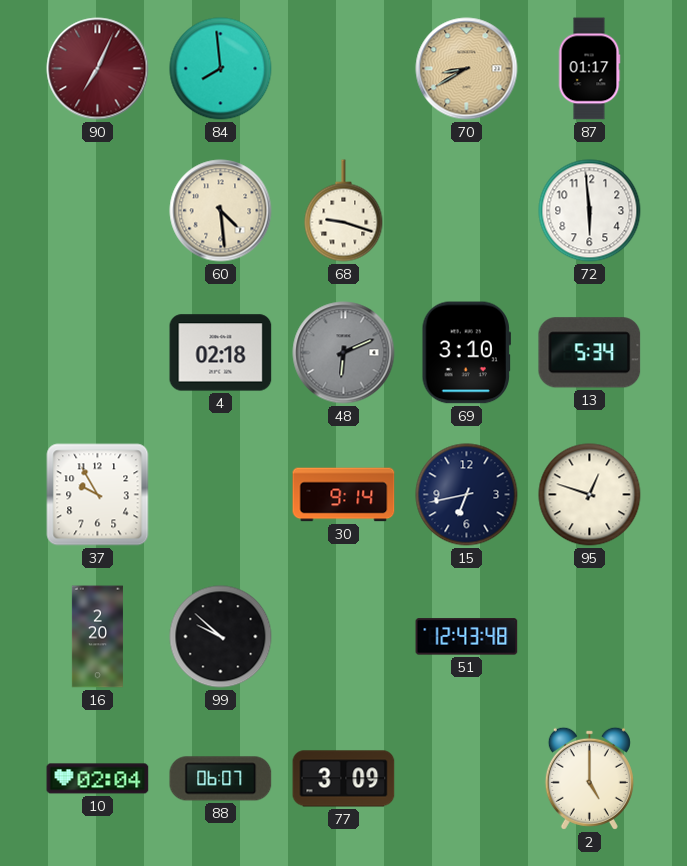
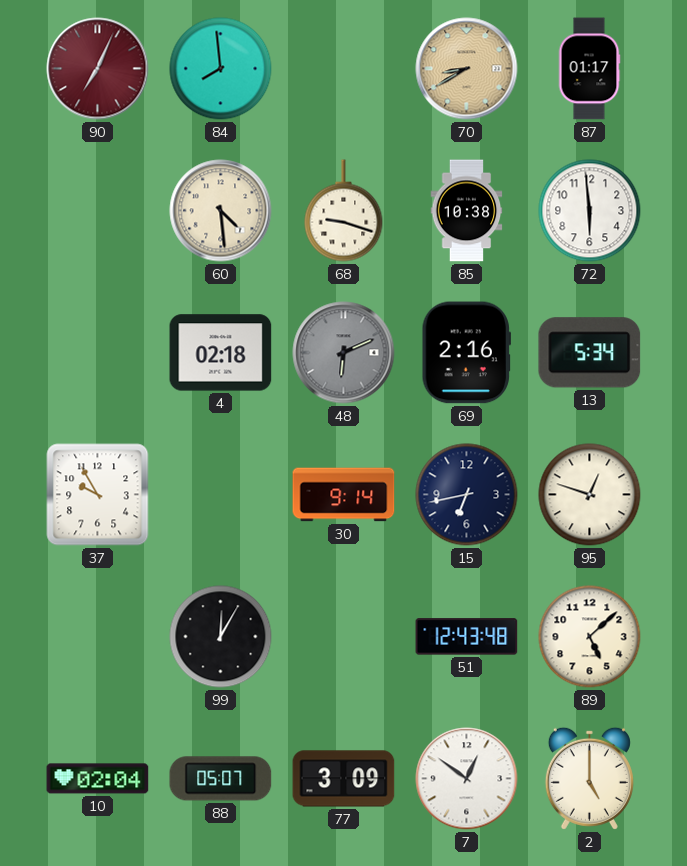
85: none -> 10:38 (467, 211)
69: 3:10 -> 2:16 (466, 353)
16: 2:20 -> none (97, 637)
99: 9:52 -> 12:05 (221, 637)
89: none -> 5:08 (590, 637)
88: 06:07 -> 05:07 (221, 779)
7: none -> 12:51 (467, 779)
